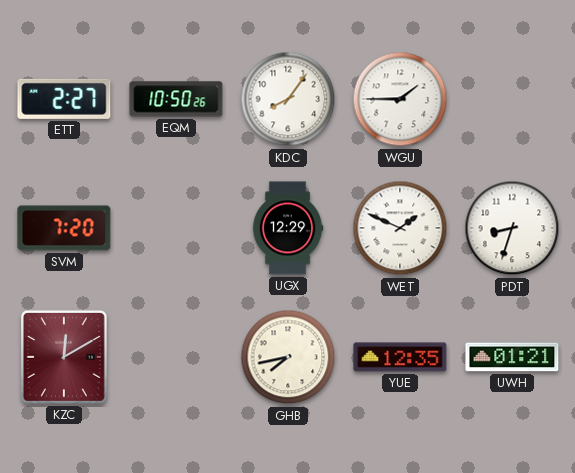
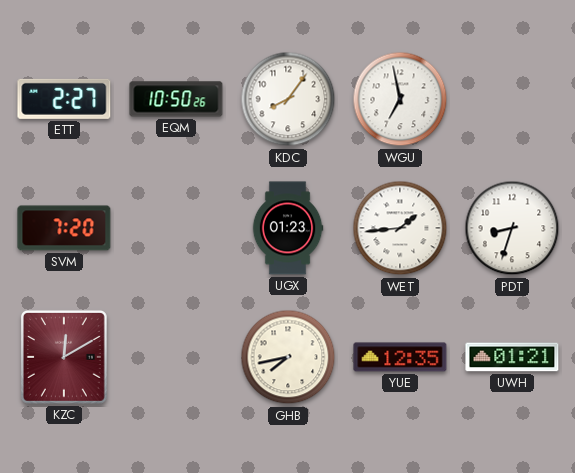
WGU: 1:45 -> 6:58 (400, 99)
UGX: 12:29 -> 01:23 (288, 228)
WET: 1:49 -> 1:44 (400, 228)
